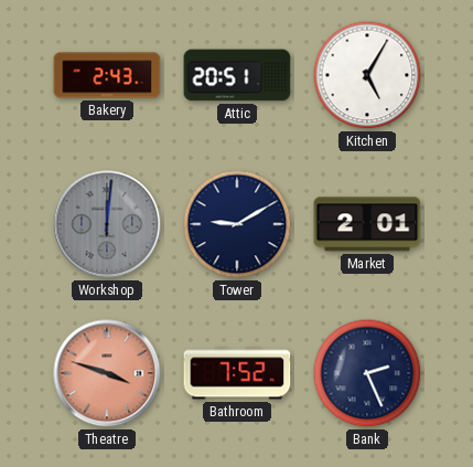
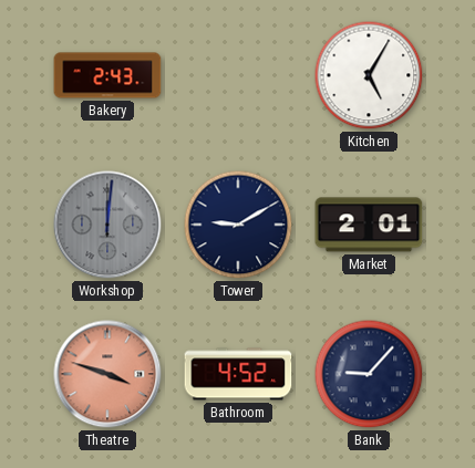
Attic: 20:51 -> none (237, 75)
Bathroom: 7:52 -> 4:52 (238, 374)
Bank: 2:26 -> 9:07 (369, 374)
